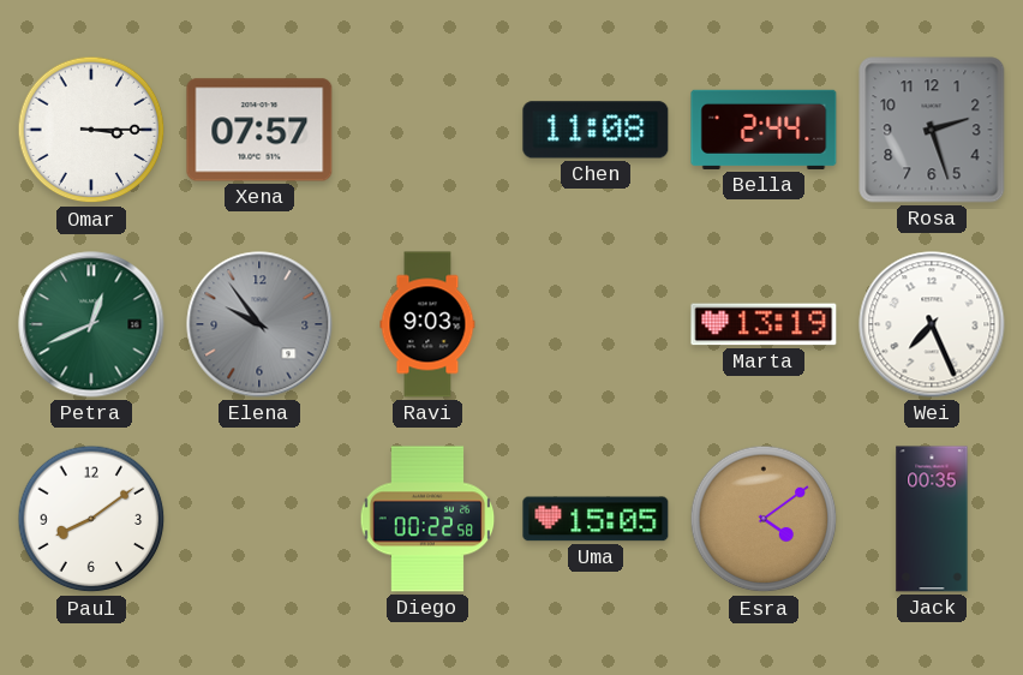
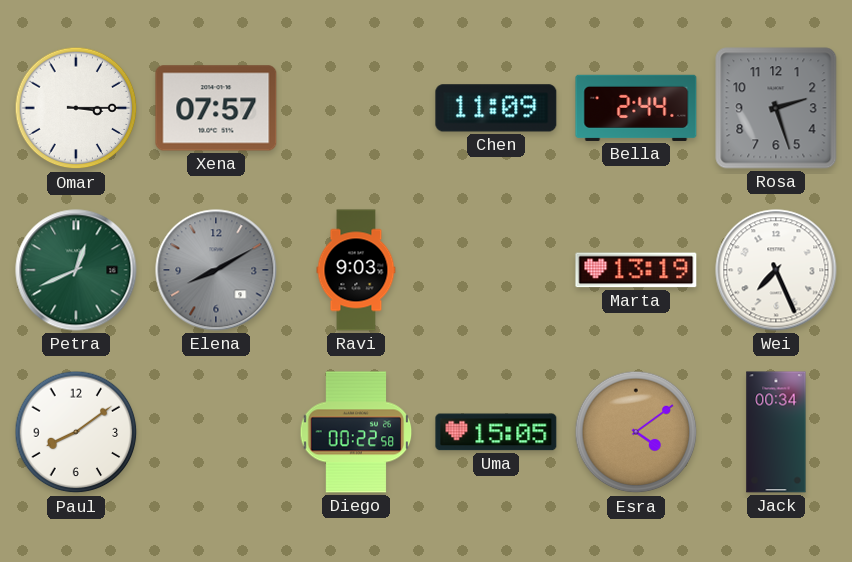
Chen: 11:08 -> 11:09 (496, 108)
Elena: 9:54 -> 8:10 (216, 270)
Jack: 00:35 -> 00:34 (776, 432)
